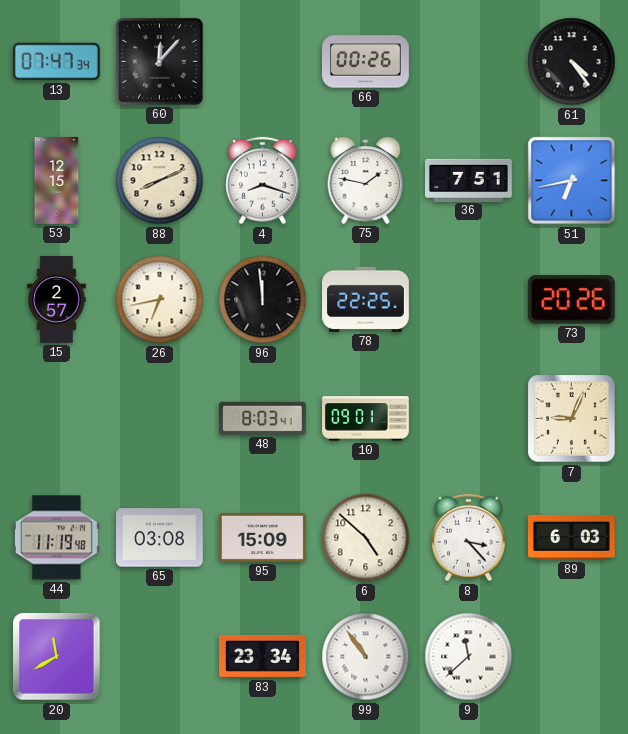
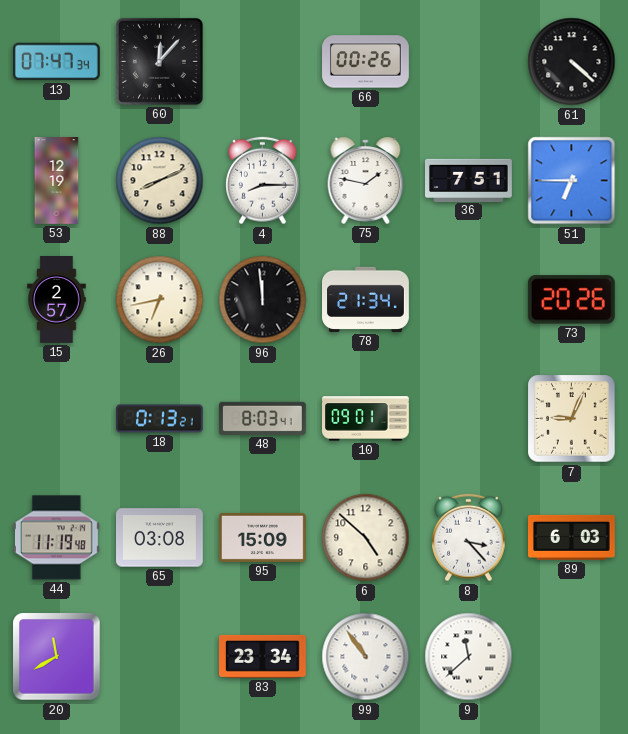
61: 4:24 -> 4:22 (572, 62)
53: 12:15 -> 12:19 (57, 181)
4: 8:18 -> 8:15 (263, 181)
51: 6:43 -> 6:45 (572, 181)
78: 22:25 -> 21:34 (366, 299)
18: none -> 0:13 (160, 419)
